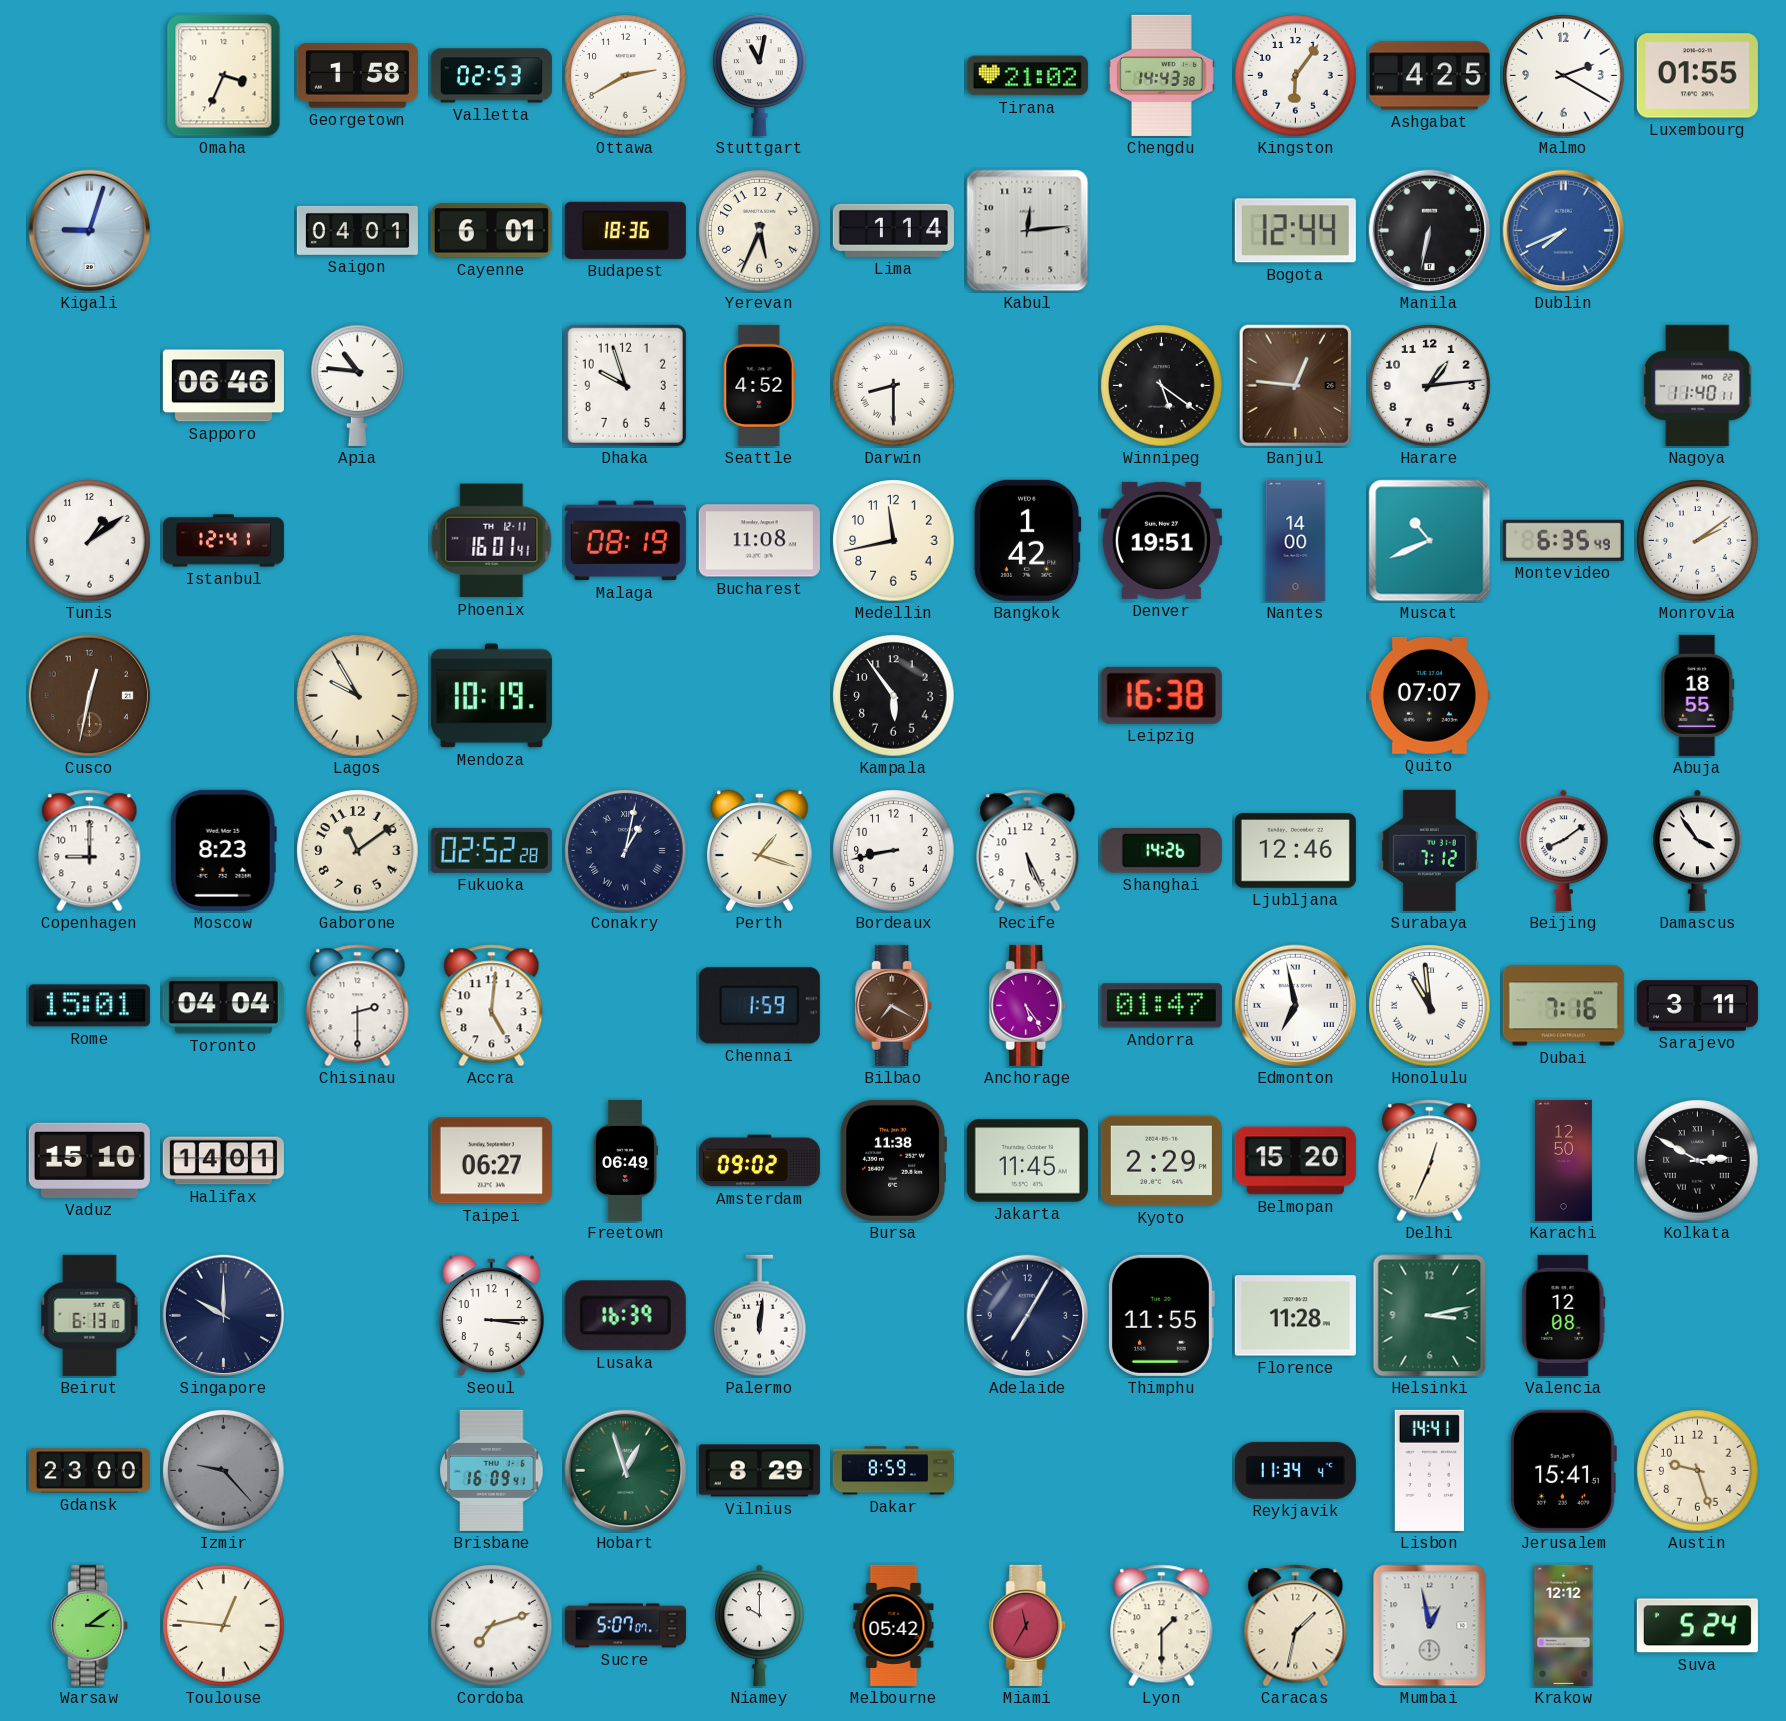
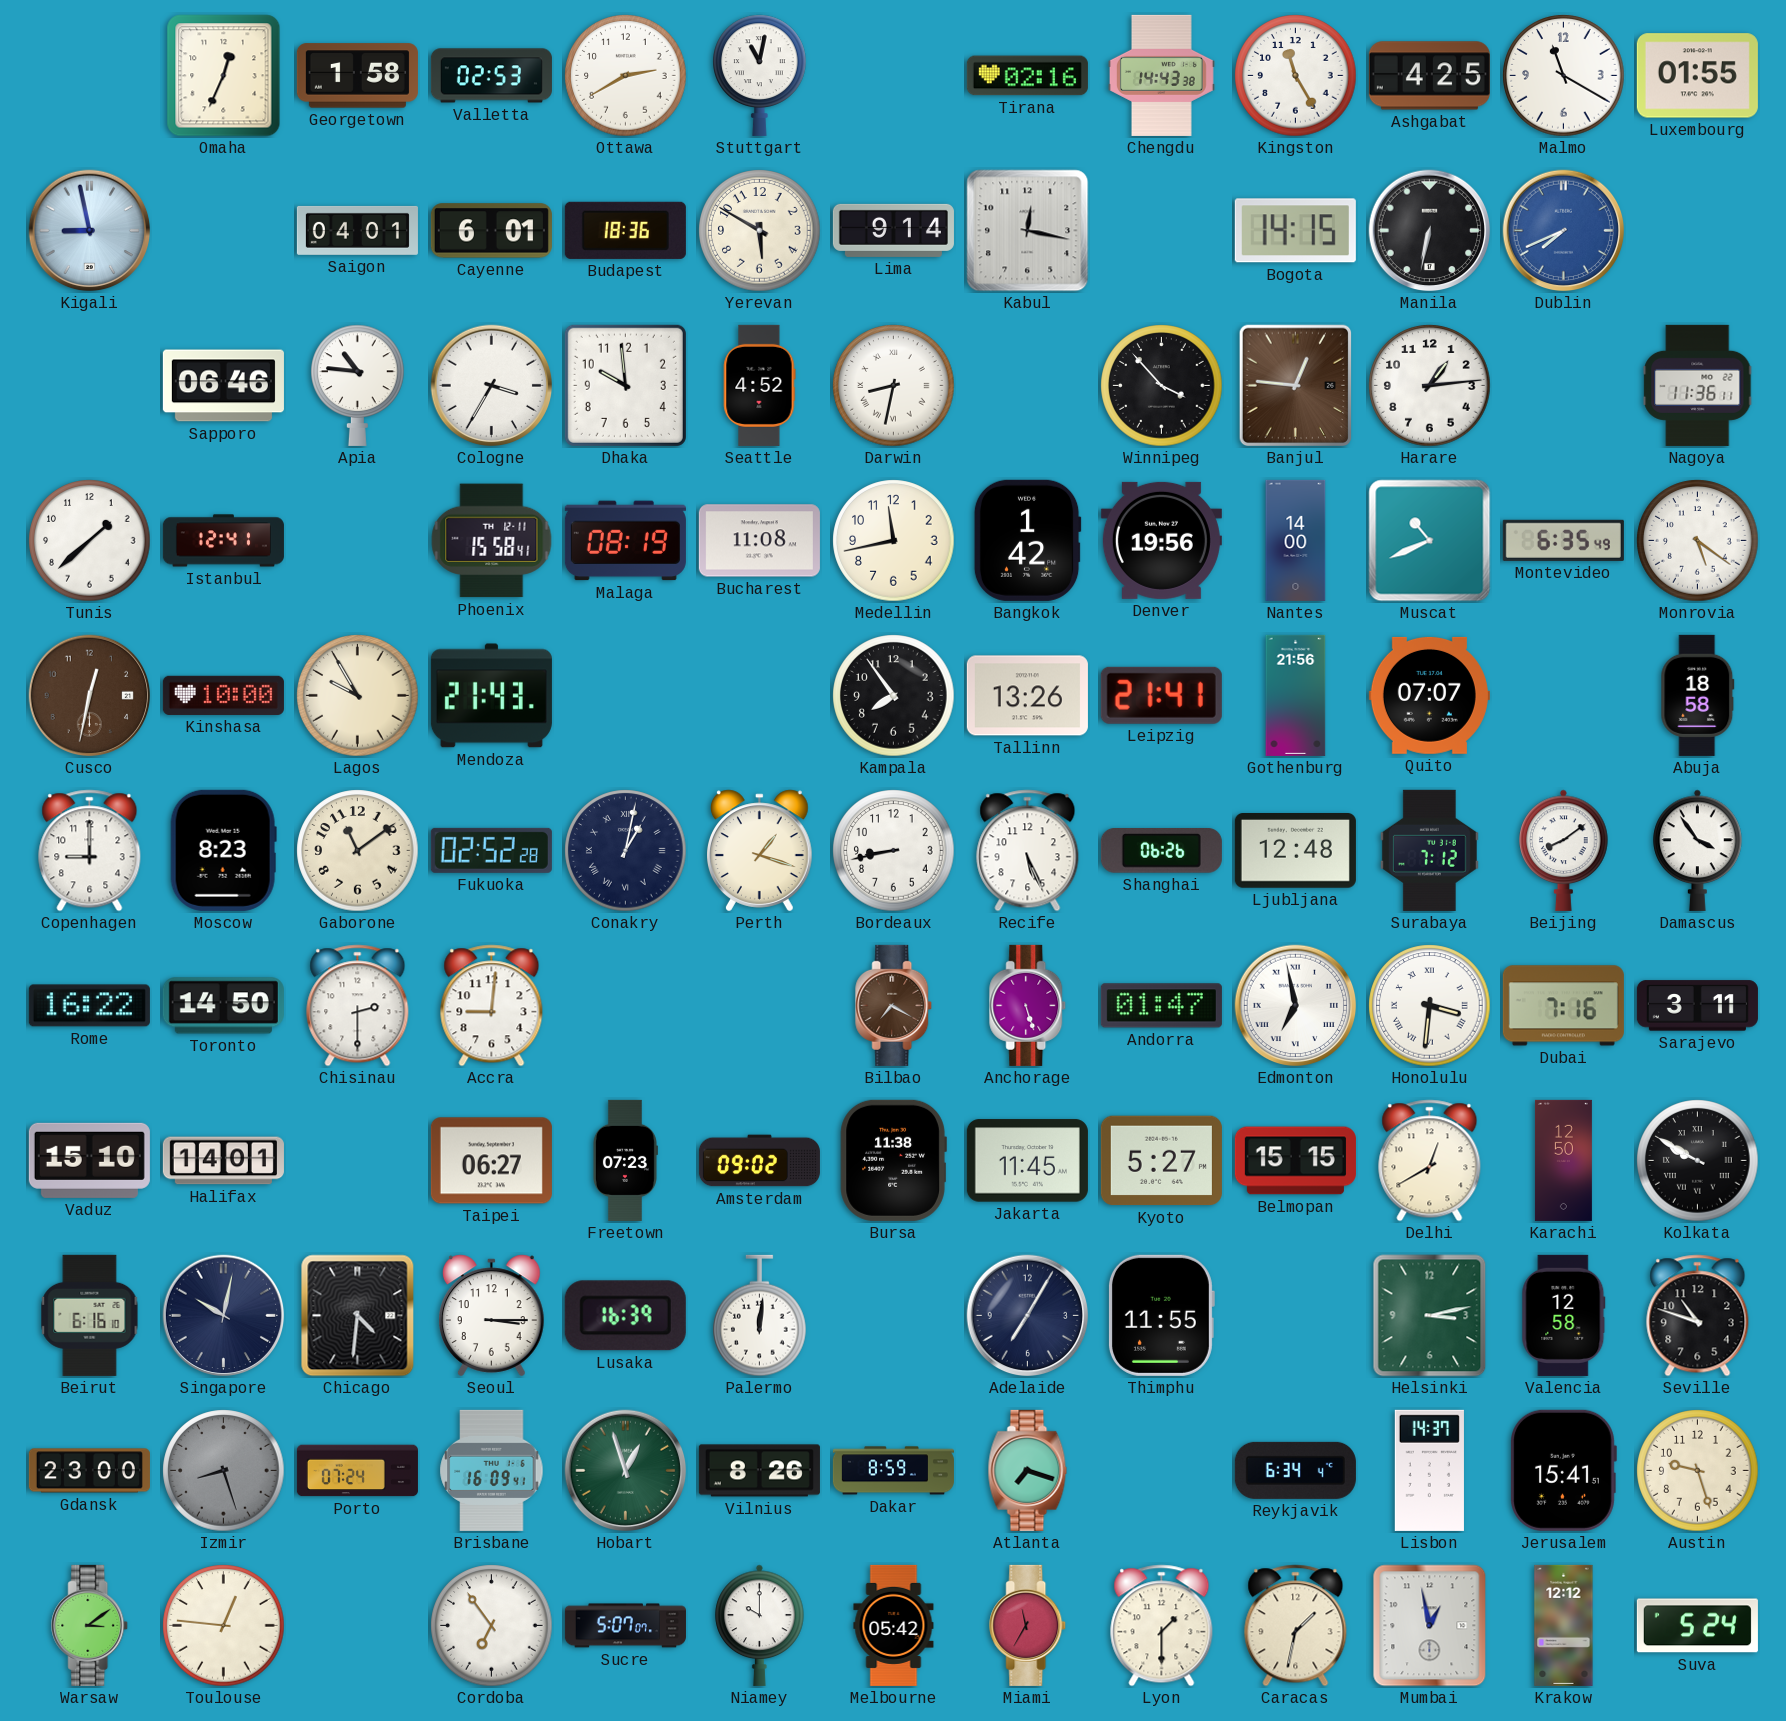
Omaha: 3:34 -> 12:34 (224, 76)
Tirana: 21:02 -> 02:16 (1027, 76)
Kingston: 6:06 -> 11:25 (1296, 76)
Malmo: 2:20 -> 11:20 (1564, 76)
Kigali: 9:03 -> 8:58 (90, 231)
Yerevan: 5:34 -> 5:50 (760, 231)
Lima: 1:14 -> 9:14 (893, 230)
Kabul: 12:14 -> 12:17 (1028, 231)
Bogota: 12:44 -> 14:15 (1295, 231)
Cologne: none -> 3:35 (492, 386)
Dhaka: 9:57 -> 9:59 (625, 385)
Darwin: 8:30 -> 8:32 (894, 386)
Winnipeg: 5:21 -> 3:53 (1162, 386)
Nagoya: 11:40 -> 11:36 (1698, 385)
Tunis: 1:09 -> 1:38 (90, 541)
Phoenix: 16:01 -> 15:58 (492, 541)
Denver: 19:51 -> 19:56 (1161, 540)
Monrovia: 2:09 -> 5:21 (1698, 541)
Kinshasa: none -> 10:00 (223, 695)
Mendoza: 10:19 -> 21:43 (491, 696)
Kampala: 5:54 -> 7:54 (894, 696)
Tallinn: none -> 13:26 (1027, 696)
Leipzig: 16:38 -> 21:41 (1161, 695)
Gothenburg: none -> 21:56 (1296, 695)
Abuja: 18:55 -> 18:58 (1698, 695)
Shanghai: 14:26 -> 06:26 (1161, 851)
Ljubljana: 12:46 -> 12:48 (1295, 851)
Rome: 15:01 -> 16:22 (89, 1006)
Toronto: 04:04 -> 14:50 (223, 1006)
Accra: 5:01 -> 9:01 (492, 1006)
Chennai: 1:59 -> none (759, 1006)
Anchorage: 5:24 -> 5:27 (1028, 1005)
Honolulu: 10:59 -> 3:31 (1430, 1006)
Freetown: 06:49 -> 07:23 (625, 1160)
Kyoto: 2:29 -> 5:27 (1161, 1161)
Belmopan: 15:20 -> 15:15 (1295, 1161)
Delhi: 12:34 -> 12:40 (1430, 1161)
Kolkata: 2:50 -> 9:50 (1698, 1161)
Beirut: 6:13 -> 6:16 (90, 1315)
Singapore: 10:00 -> 10:02 (224, 1316)
Chicago: none -> 4:31 (358, 1316)
Florence: 11:28 -> none (1295, 1316)
Valencia: 12:08 -> 12:58 (1564, 1315)
Seville: none -> 10:48 (1698, 1316)
Izmir: 9:23 -> 8:27 (224, 1471)
Porto: none -> 07:24 (357, 1471)
Vilnius: 8:29 -> 8:26 (759, 1471)
Atlanta: none -> 7:18 (1028, 1470)
Reykjavik: 11:34 -> 6:34 (1295, 1470)
Lisbon: 14:41 -> 14:37 (1429, 1470)
Cordoba: 7:12 -> 6:54 (492, 1626)
